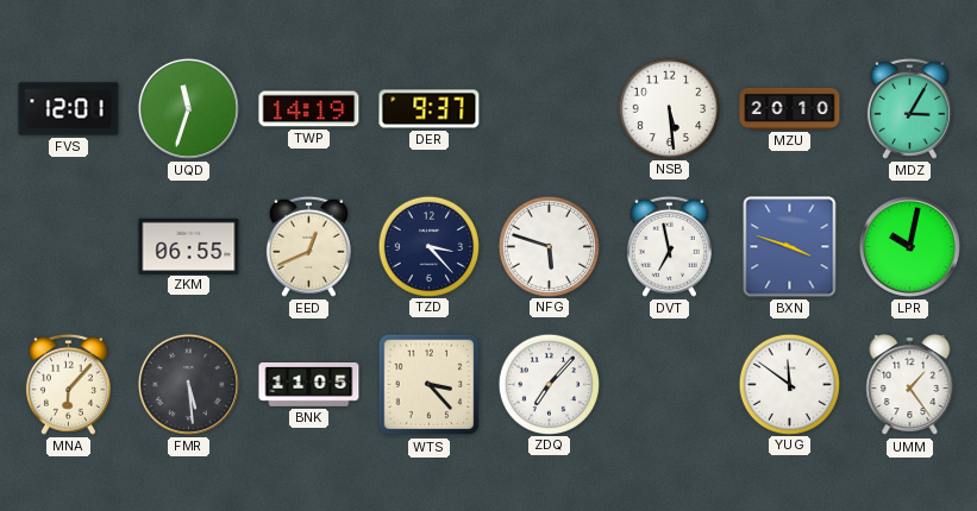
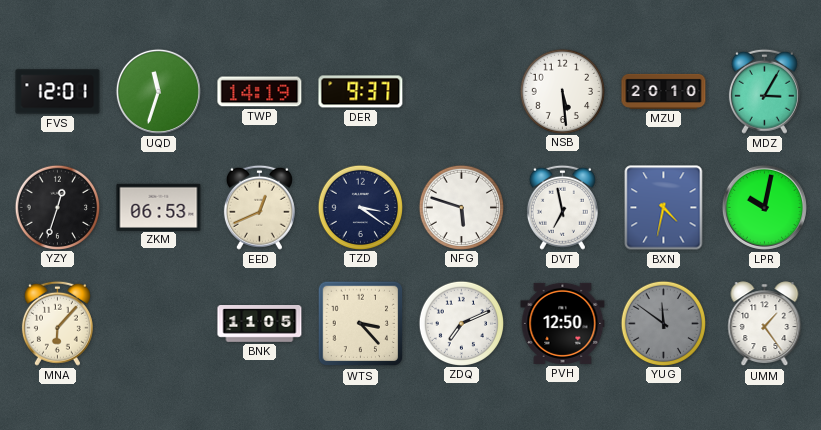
YZY: none -> 12:33 (57, 207)
ZKM: 06:55 -> 06:53 (159, 207)
TZD: 3:23 -> 3:21 (360, 207)
BXN: 3:48 -> 4:32 (664, 208)
FMR: 5:29 -> none (188, 384)
ZDQ: 7:07 -> 7:11 (461, 323)
PVH: none -> 12:50 (563, 323)
YUG dial: white -> grey (663, 323)
